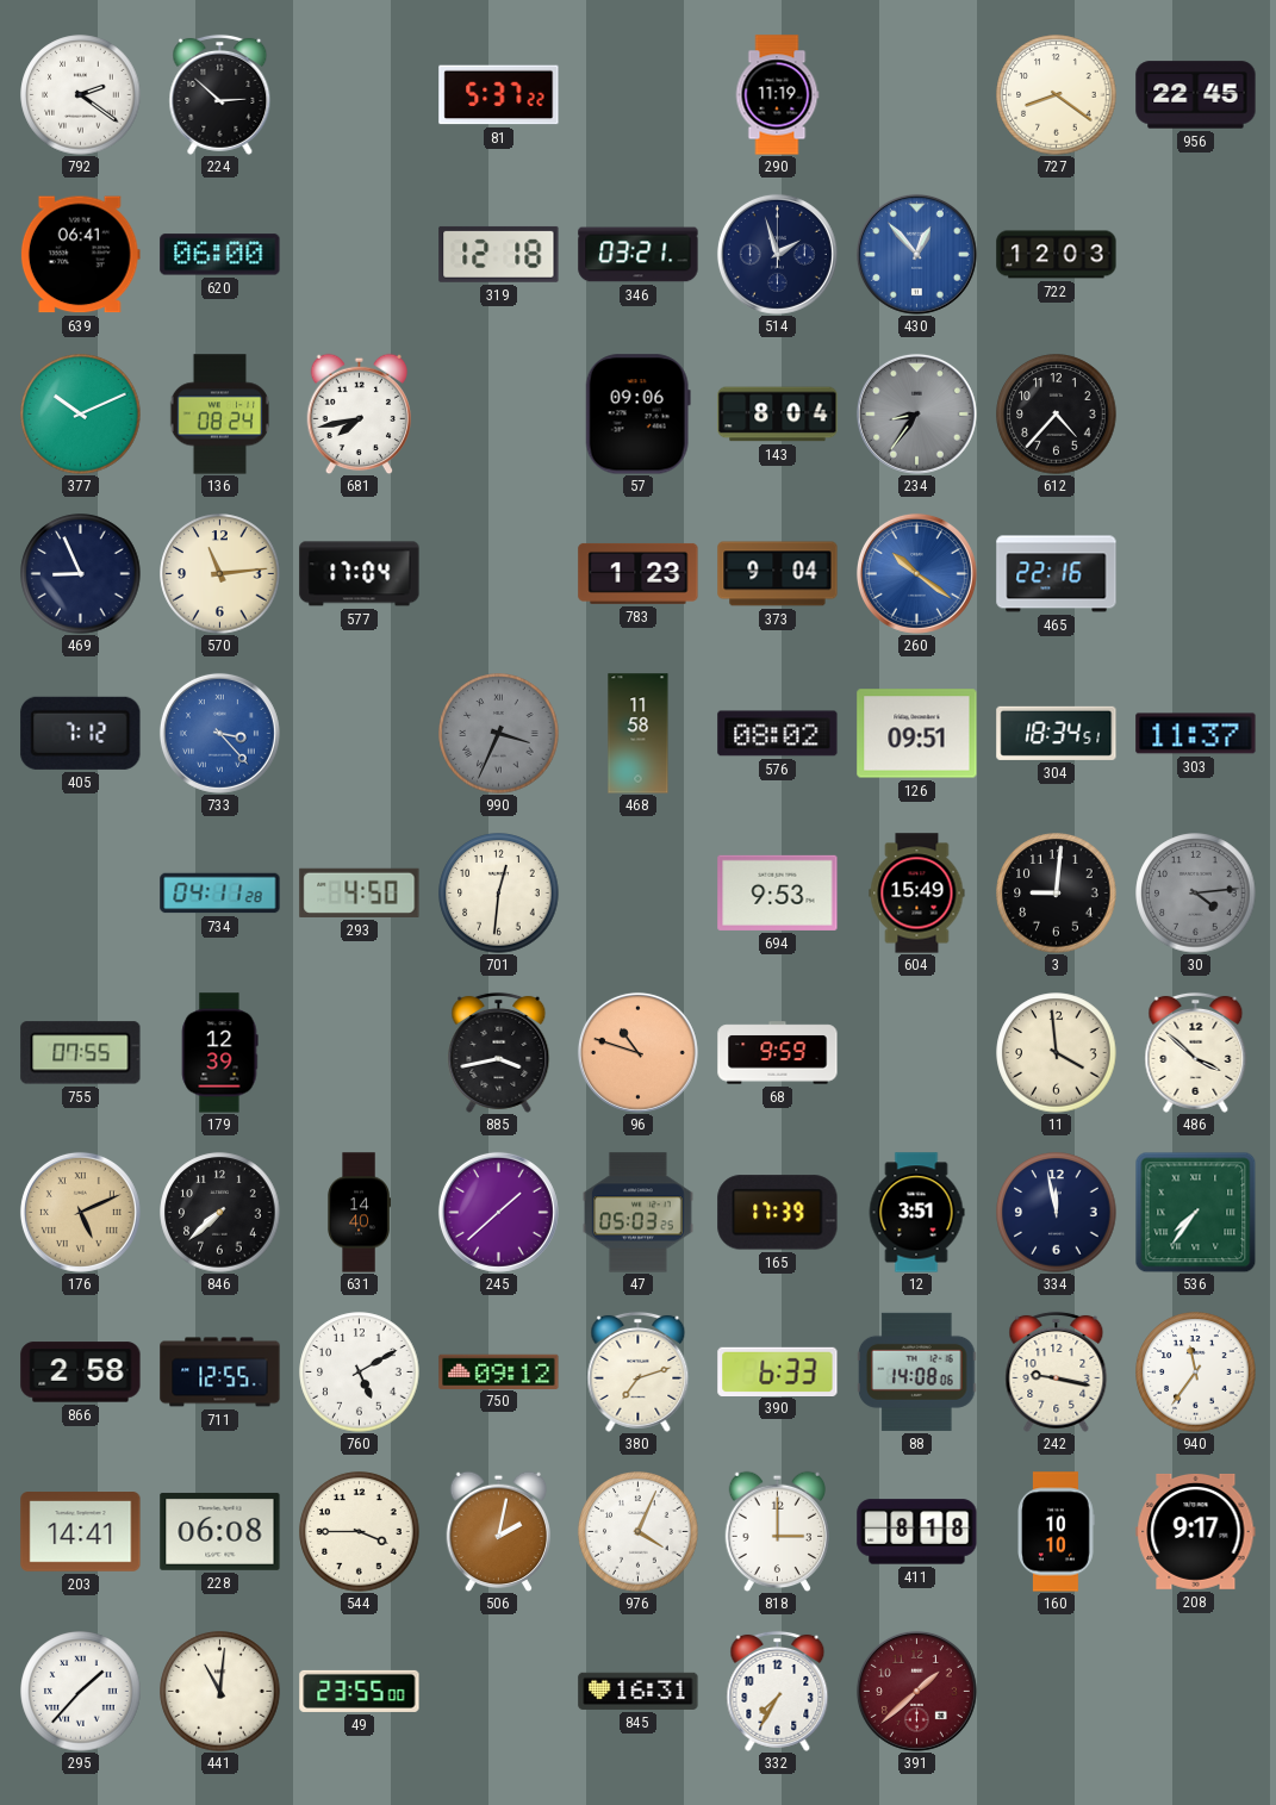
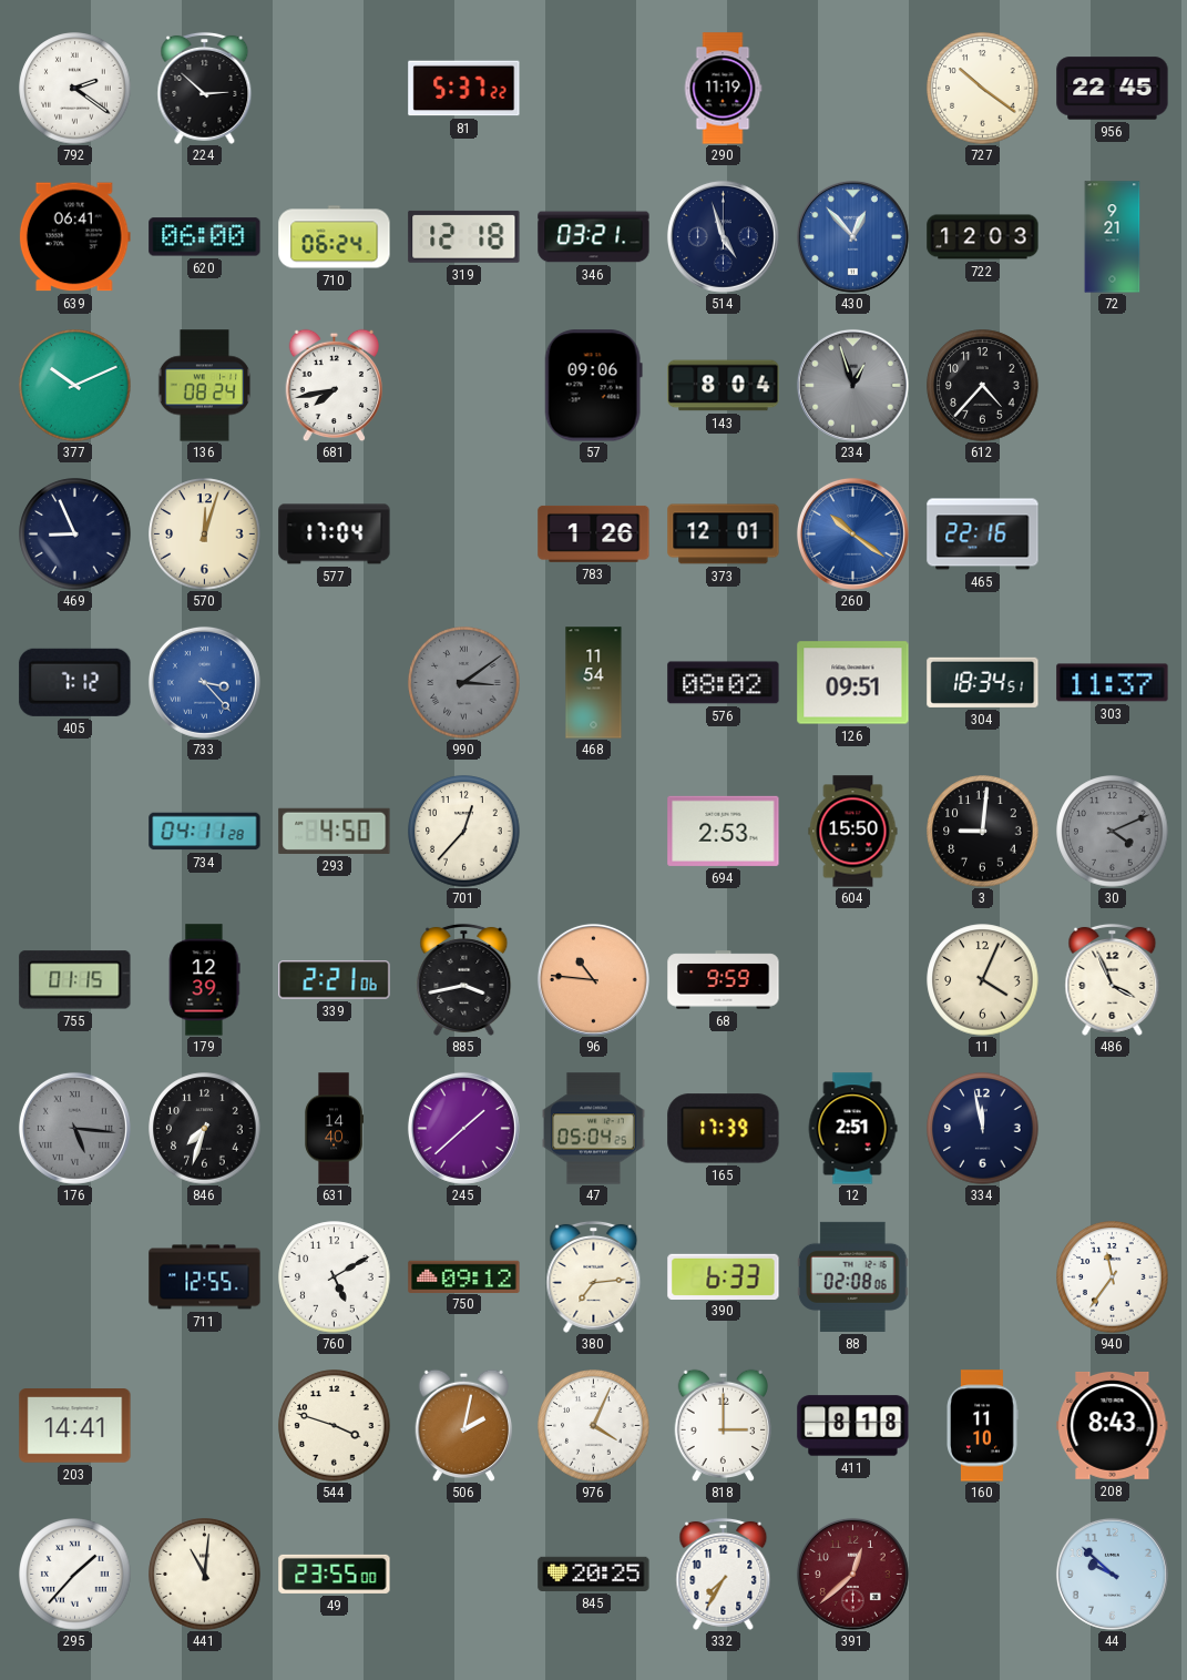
727: 8:21 -> 10:21 (983, 89)
710: none -> 06:24 (335, 237)
514: 1:57 -> 4:57 (723, 236)
72: none -> 9:21 (1113, 237)
234: 8:36 -> 12:57 (852, 385)
570: 11:14 -> 12:03 (205, 534)
783: 1:23 -> 1:26 (594, 533)
373: 9:04 -> 12:01 (724, 534)
990: 3:34 -> 3:09 (464, 683)
468: 11:58 -> 11:54 (594, 683)
701: 12:31 -> 12:37 (464, 832)
694: 9:53 -> 2:53 (724, 831)
604: 15:49 -> 15:50 (853, 832)
30: 4:14 -> 4:11 (1113, 832)
755: 07:55 -> 01:15 (75, 980)
339: none -> 2:21 (335, 980)
96: 10:48 -> 10:46 (593, 979)
11: 3:59 -> 4:04 (983, 980)
486: 3:52 -> 3:56 (1113, 979)
176: 5:11 -> 5:16 (74, 1128)
176 dial: champagne -> grey (74, 1128)
846: 7:38 -> 7:33 (205, 1129)
47: 05:03 -> 05:04 (594, 1129)
12: 3:51 -> 2:51 (852, 1129)
536: 7:36 -> none (1195, 1212)
866: 2:58 -> none (81, 1373)
380: 7:12 -> 7:14 (594, 1276)
88: 14:08 -> 02:08 (853, 1276)
242: 9:17 -> none (1057, 1371)
228: 06:08 -> none (220, 1531)
544: 3:45 -> 3:48 (335, 1426)
160: 10:10 -> 11:10 (983, 1426)
208: 9:17 -> 8:43 (1113, 1425)
845: 16:31 -> 20:25 (594, 1574)
391: 1:38 -> 12:38 (852, 1574)
44: none -> 9:52 (1112, 1574)
